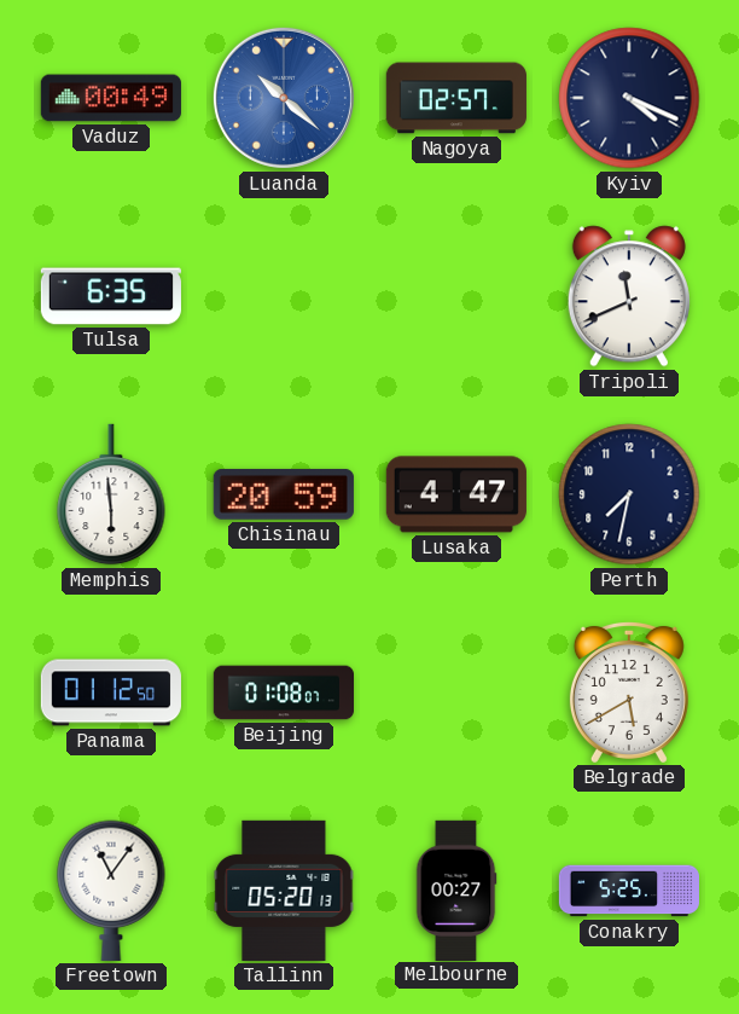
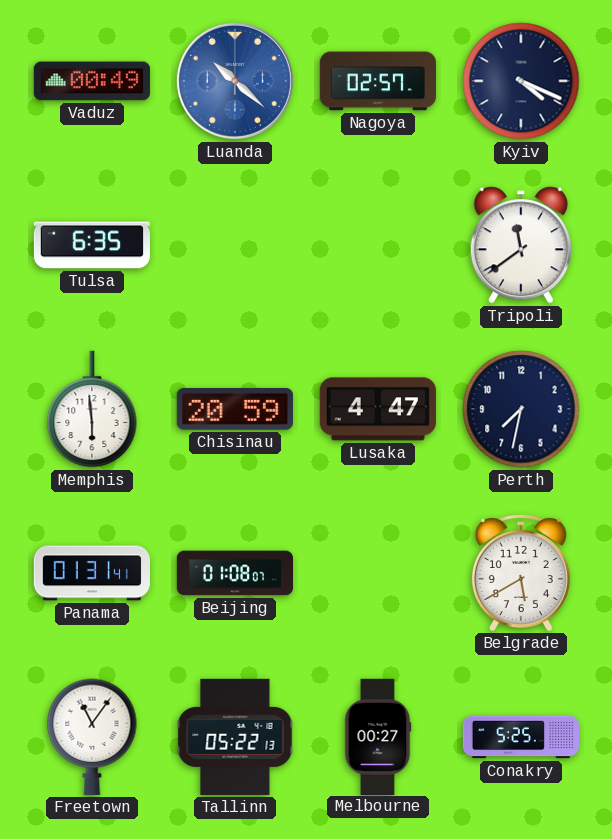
Tripoli: 11:41 -> 11:39 (521, 245)
Panama: 01:12 -> 01:31 (92, 573)
Tallinn: 05:20 -> 05:22 (235, 737)
